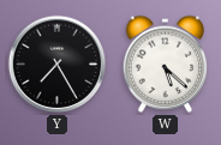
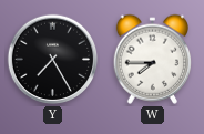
W: 5:22 -> 7:45 (152, 59)
